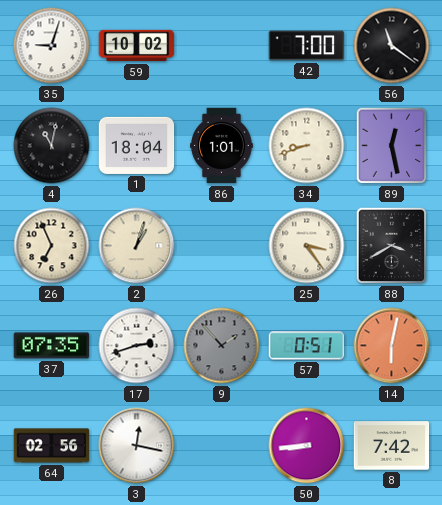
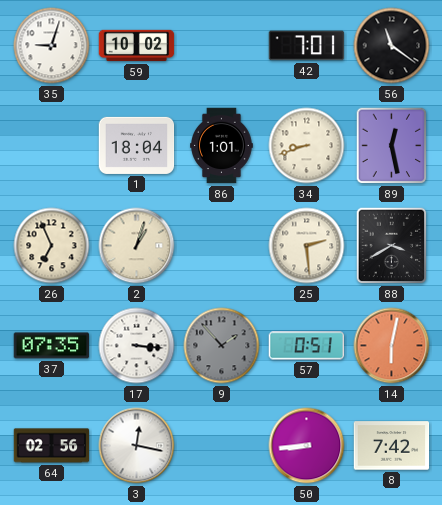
42: 7:00 -> 7:01 (307, 46)
4: 11:02 -> none (52, 146)
25: 3:24 -> 2:29 (307, 246)
17: 2:42 -> 3:16 (137, 346)
